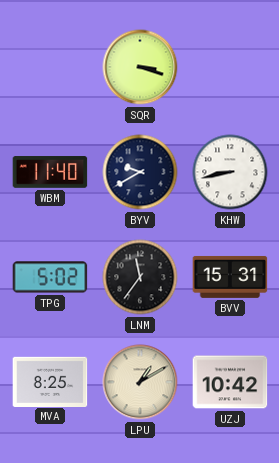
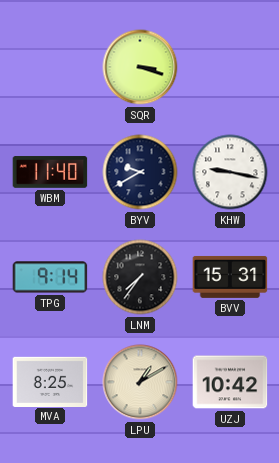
KHW: 8:43 -> 9:17 (230, 172)
TPG: 5:02 -> 9:14 (50, 277)
LNM: 11:36 -> 7:36 (140, 277)
